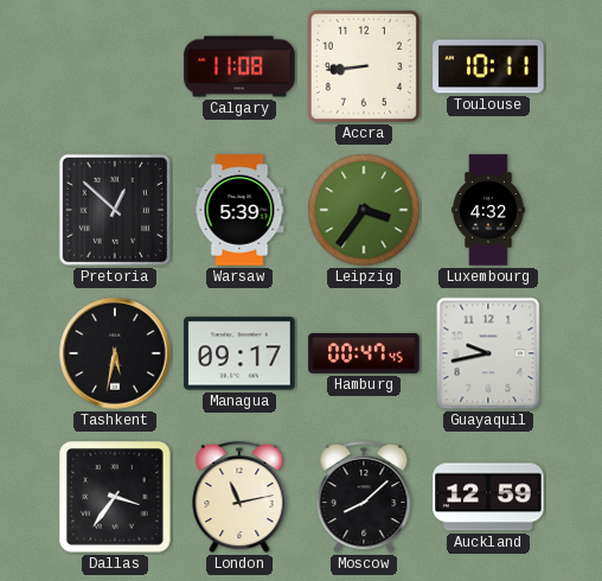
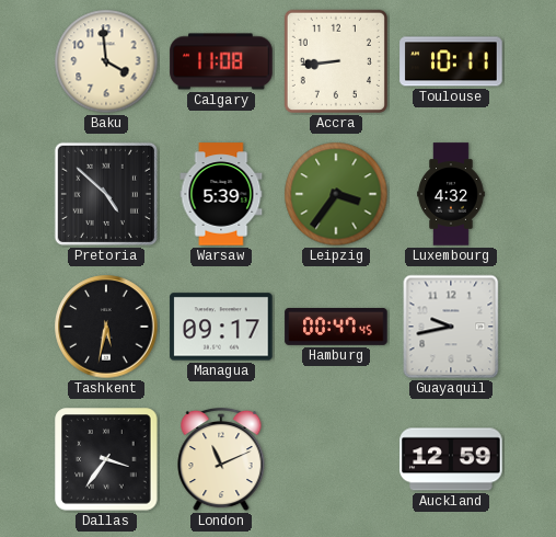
Baku: none -> 3:59 (106, 61)
Pretoria: 12:52 -> 4:52 (106, 194)
London: 11:13 -> 11:11 (221, 459)
Moscow: 8:08 -> none (364, 497)
